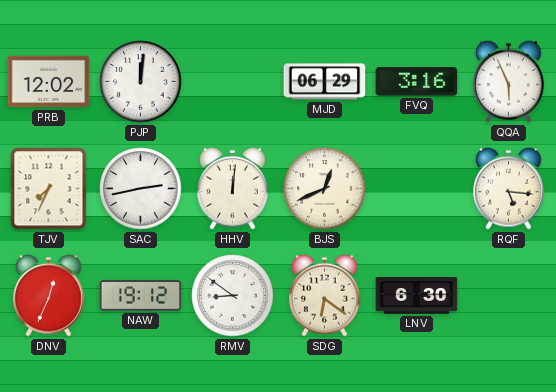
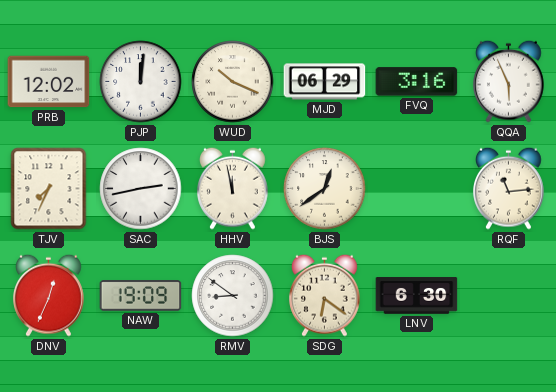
WUD: none -> 10:19 (233, 82)
HHV: 12:01 -> 11:58 (233, 188)
BJS: 12:41 -> 12:39 (325, 189)
RQF: 5:16 -> 11:14 (509, 188)
NAW: 19:12 -> 19:09 (141, 296)
